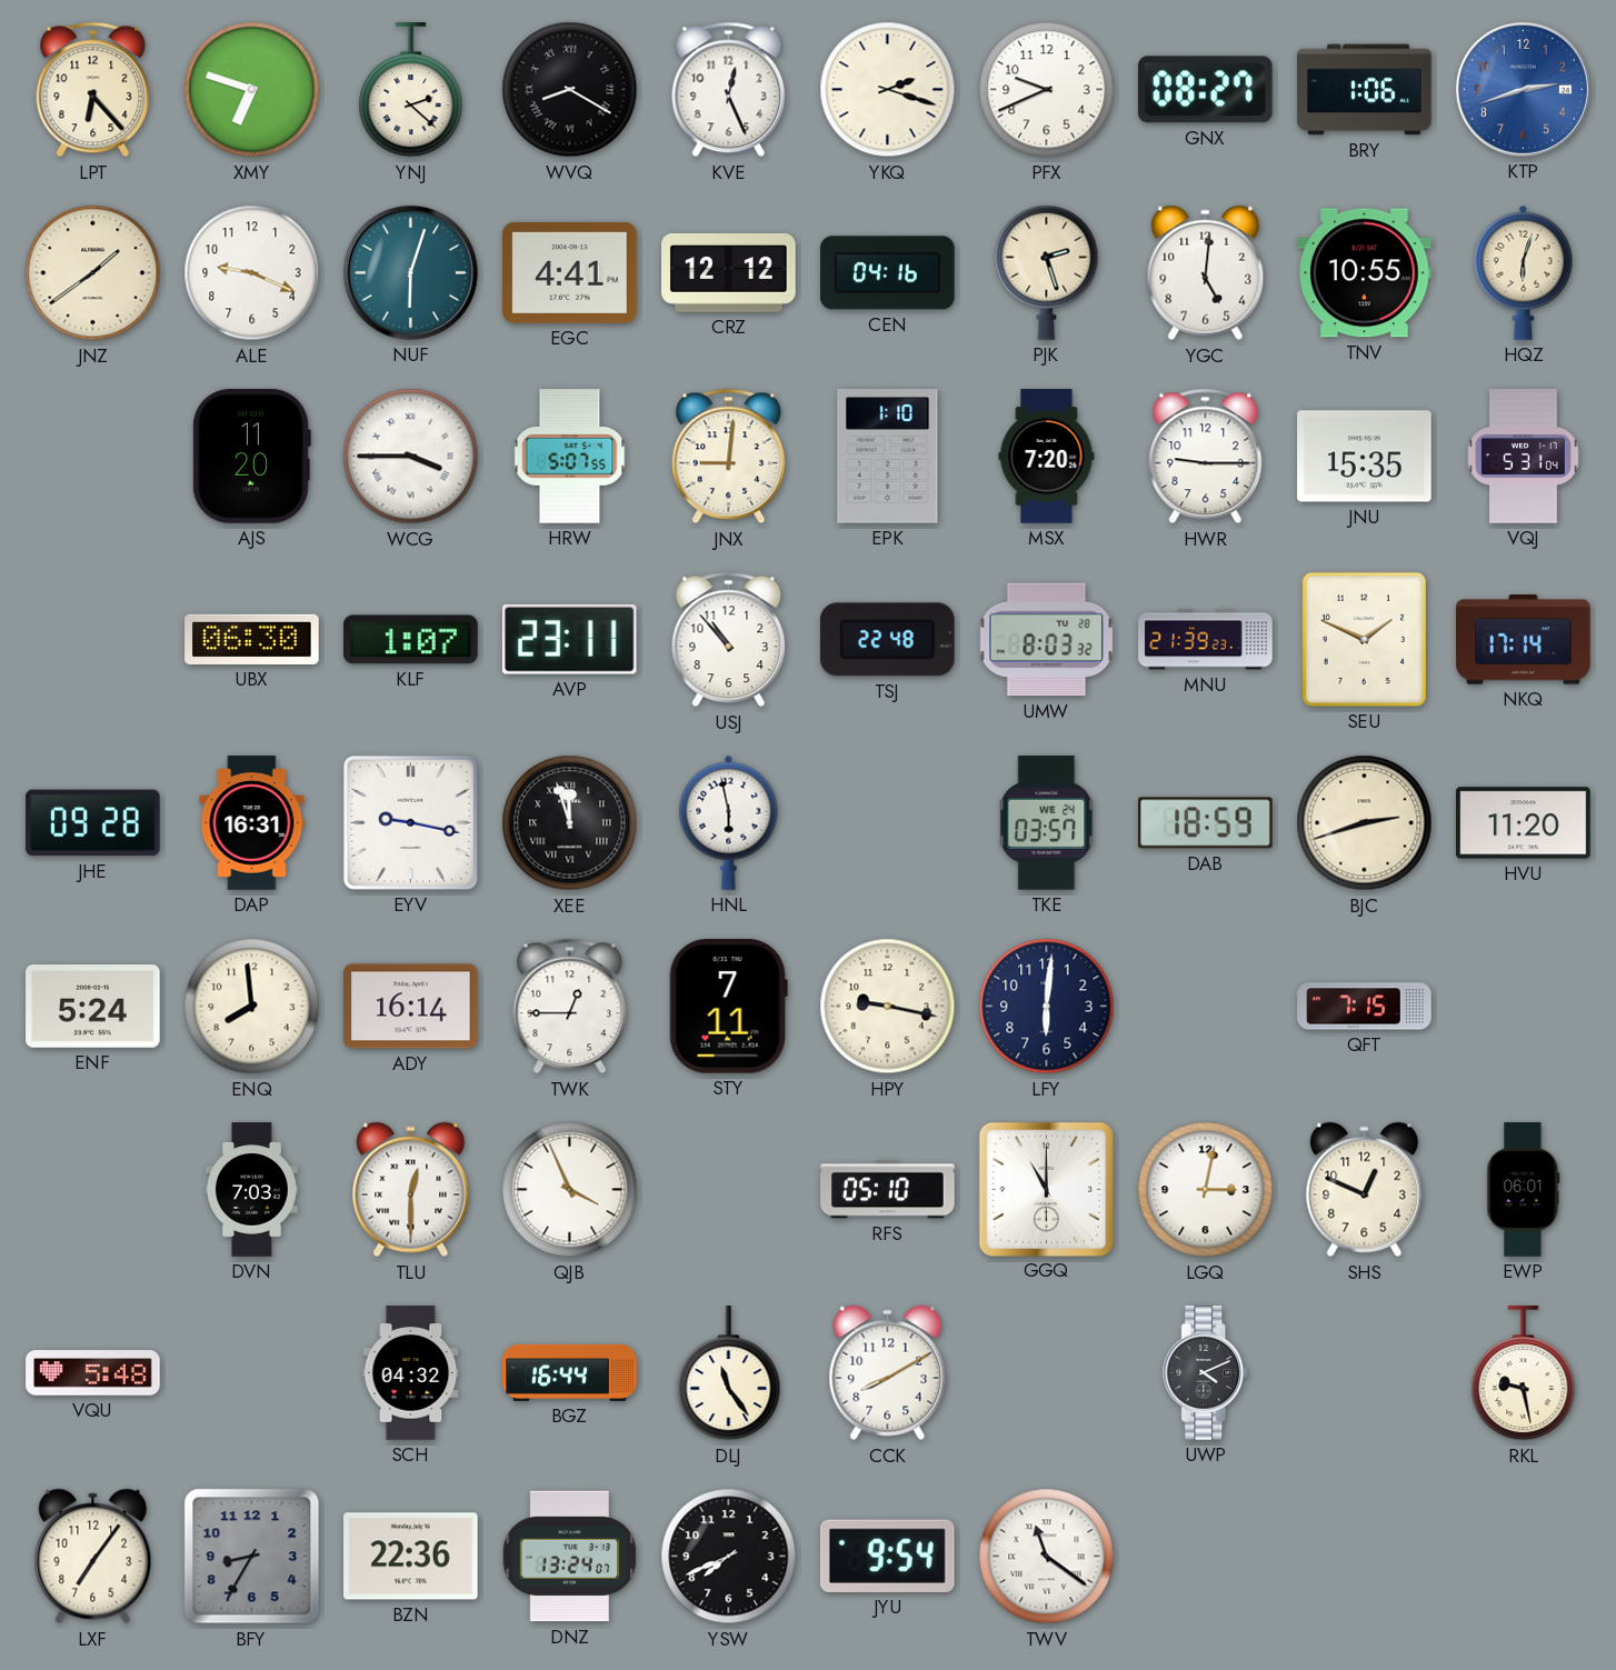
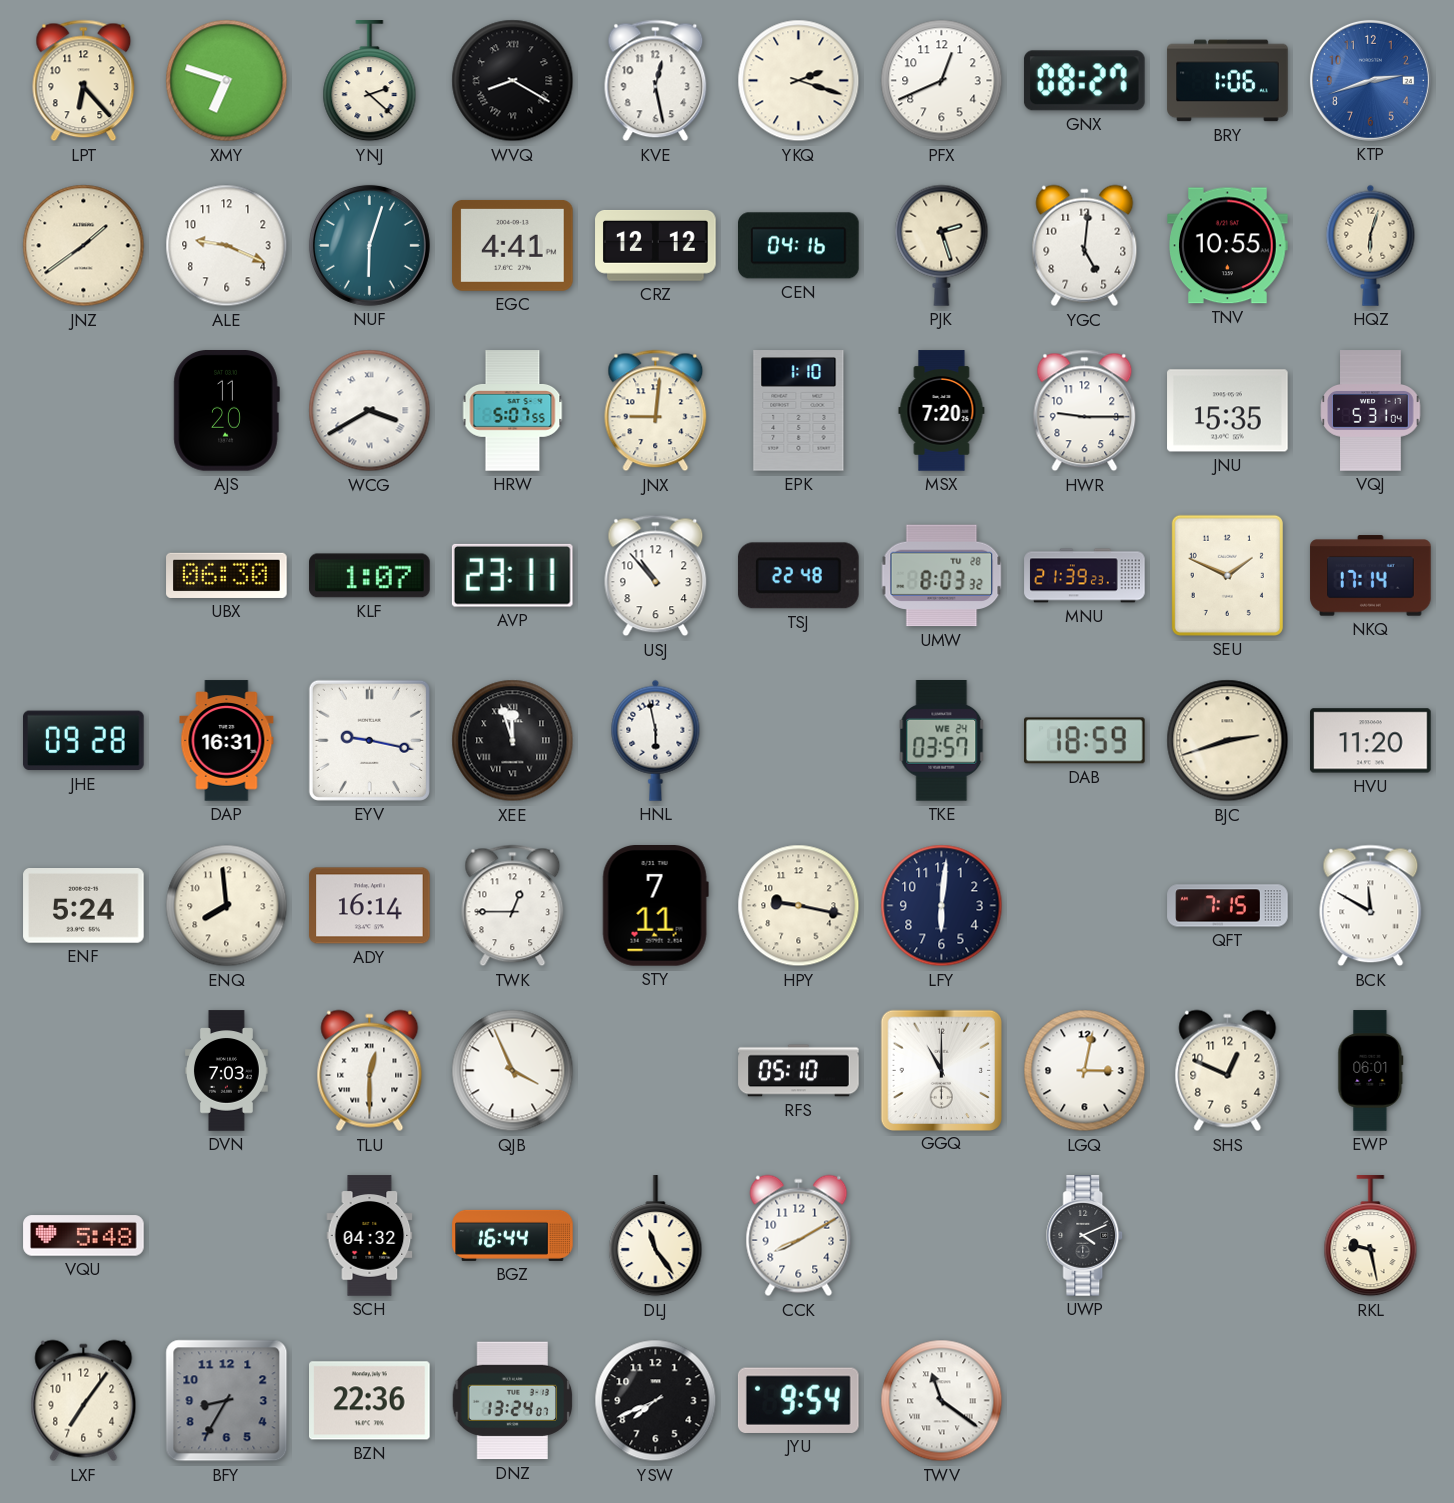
KVE: 12:26 -> 12:28 (656, 81)
PFX: 9:41 -> 12:41 (942, 81)
WCG: 3:45 -> 3:40 (370, 411)
BCK: none -> 11:50 (1371, 906)
